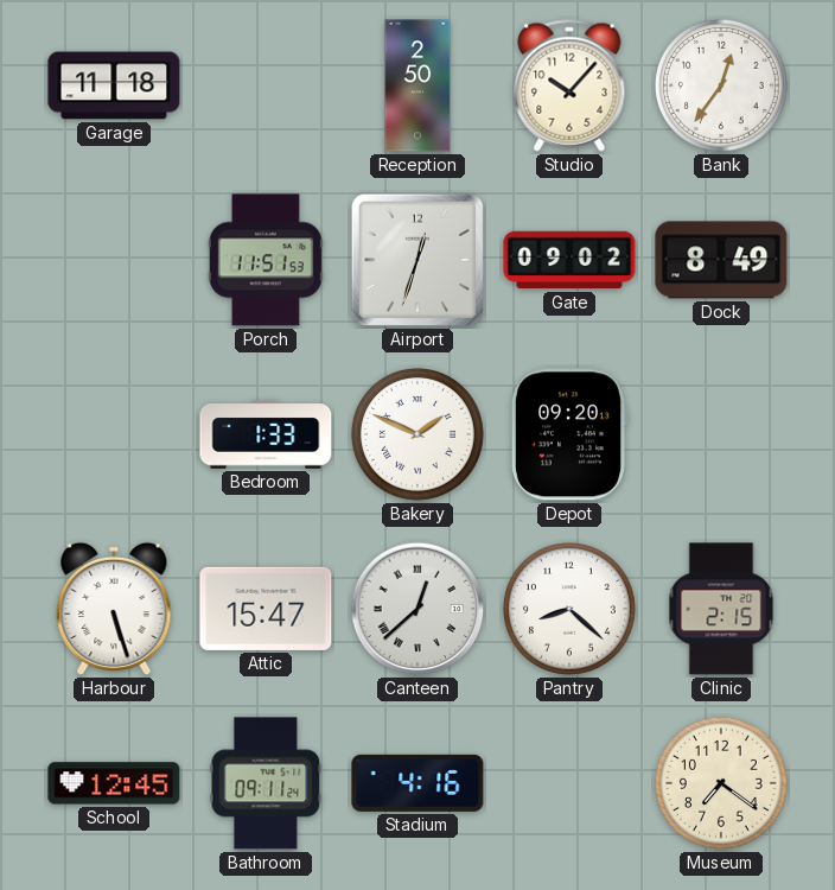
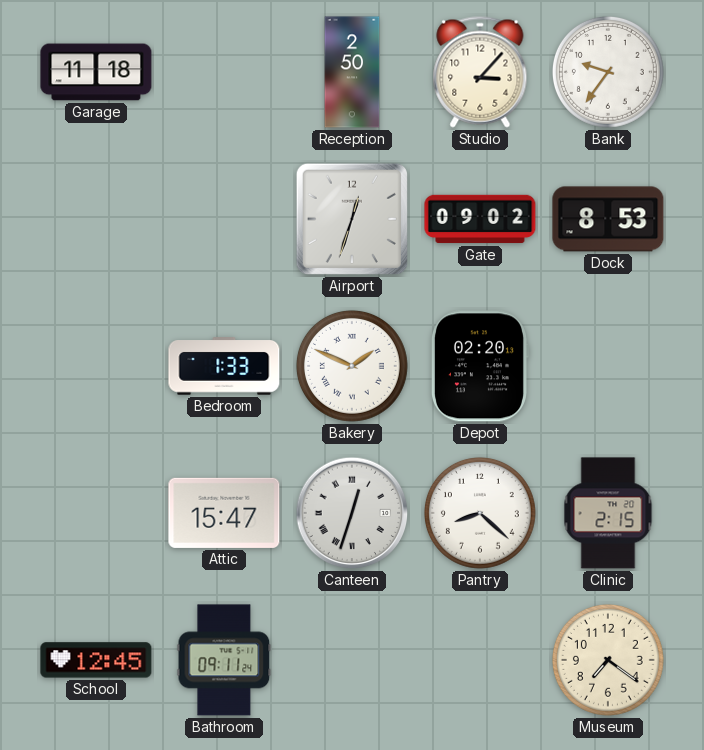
Studio: 10:07 -> 3:07 (480, 72)
Bank: 12:36 -> 9:36 (608, 72)
Porch: 11:51 -> none (266, 260)
Dock: 8:49 -> 8:53 (608, 219)
Depot: 09:20 -> 02:20 (479, 366)
Harbour: 5:27 -> none (114, 609)
Canteen: 12:38 -> 12:33 (352, 513)
Stadium: 4:16 -> none (417, 783)
